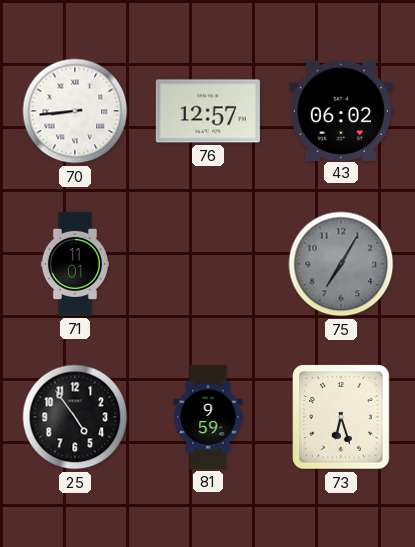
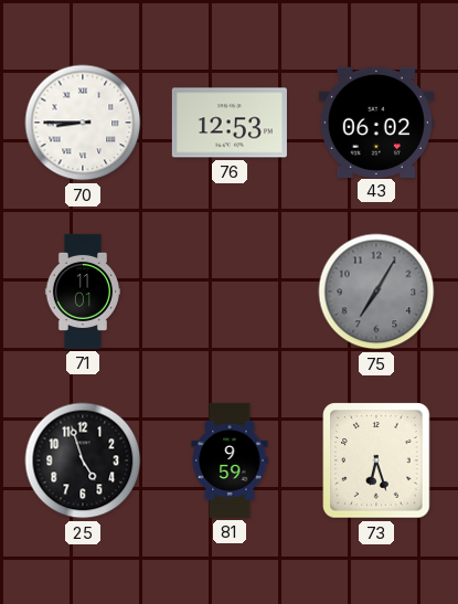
70: 8:44 -> 8:45 (83, 123)
76: 12:57 -> 12:53 (230, 123)
25: 4:54 -> 4:57 (83, 460)
